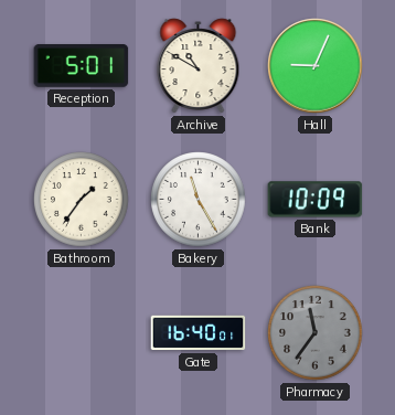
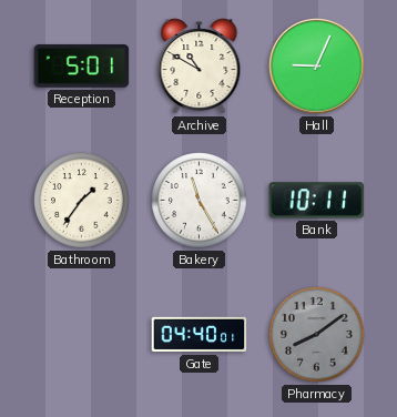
Bank: 10:09 -> 10:11 (317, 201)
Gate: 16:40 -> 04:40 (200, 335)
Pharmacy: 11:36 -> 8:09 (317, 335)
